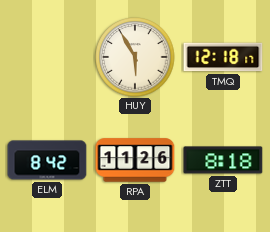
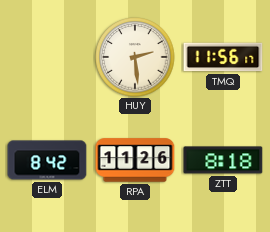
HUY: 5:55 -> 2:29 (135, 57)
TMQ: 12:18 -> 11:56 (223, 57)
